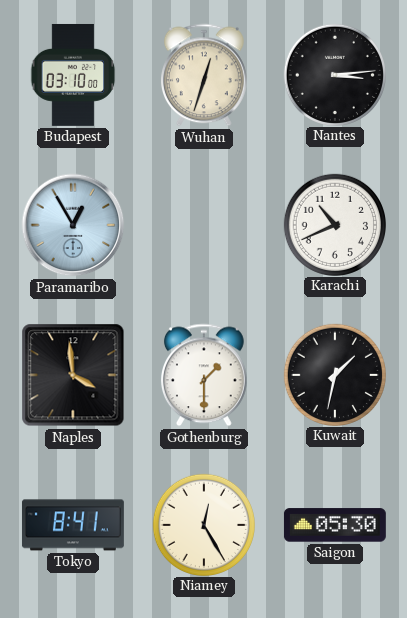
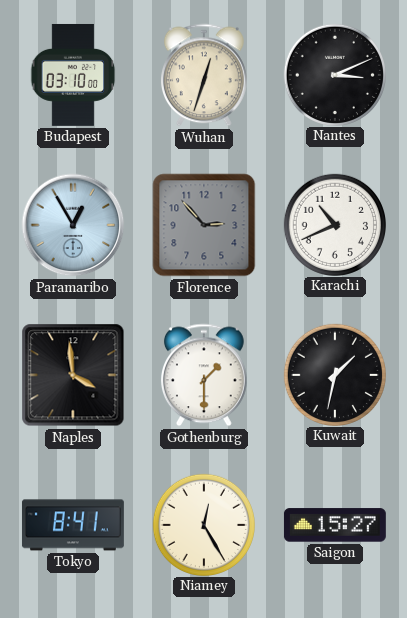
Nantes: 3:14 -> 3:11 (334, 74)
Florence: none -> 2:53 (204, 225)
Saigon: 05:30 -> 15:27 (335, 525)
